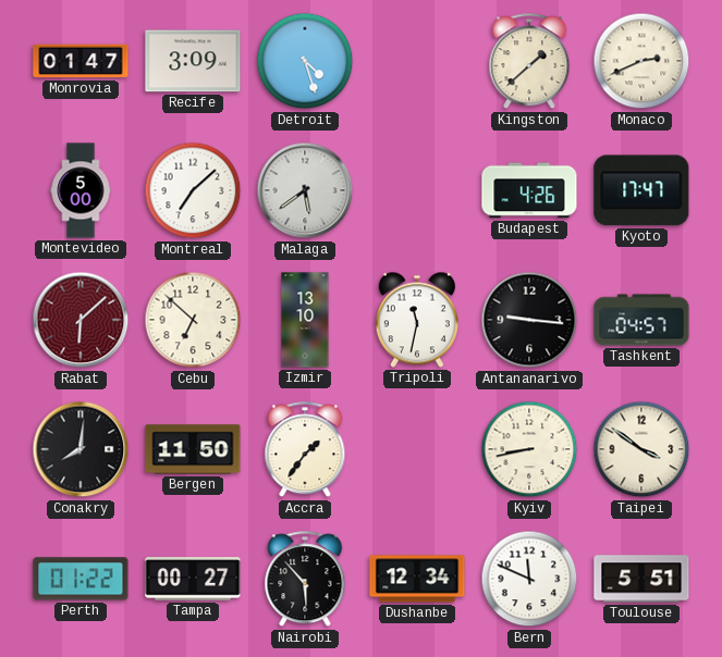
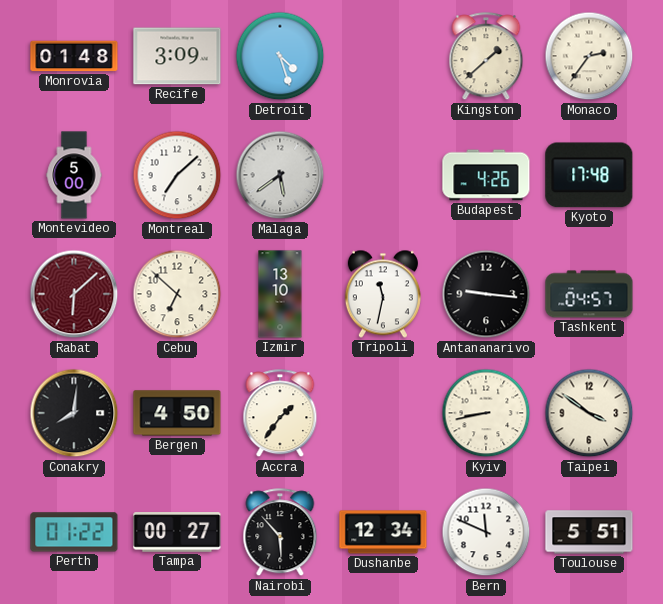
Monrovia: 01:47 -> 01:48 (74, 56)
Monaco: 2:41 -> 2:36 (589, 56)
Kyoto: 17:47 -> 17:48 (589, 175)
Bergen: 11:50 -> 4:50 (177, 413)
